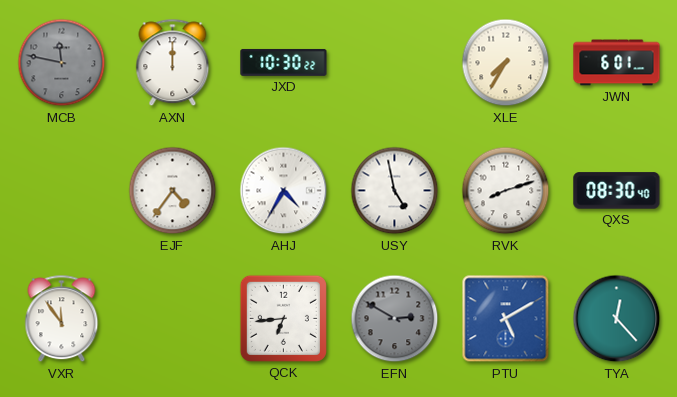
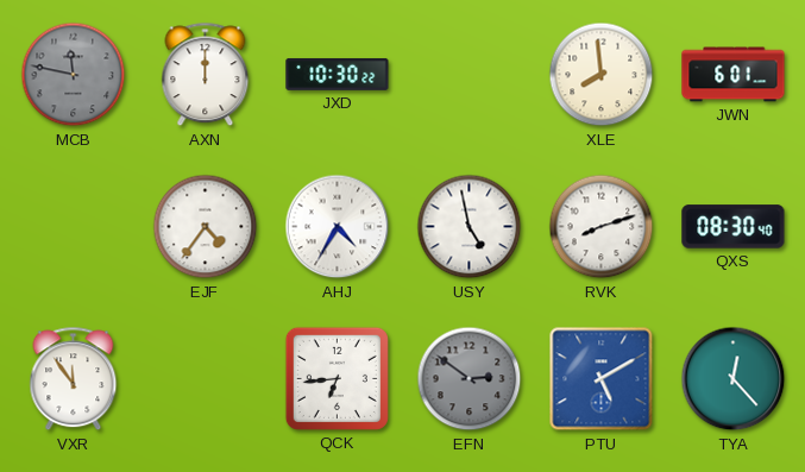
XLE: 7:35 -> 7:59 (602, 75)
EFN: 2:50 -> 2:51 (470, 379)
